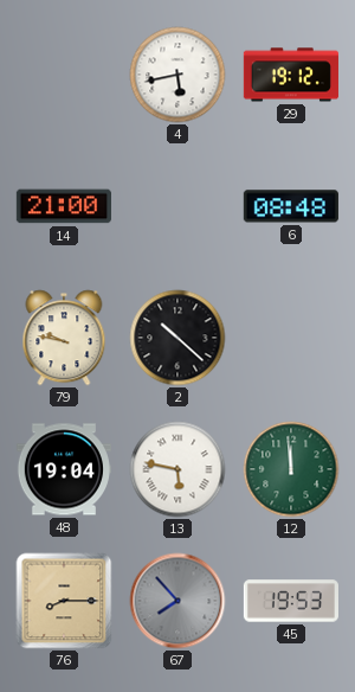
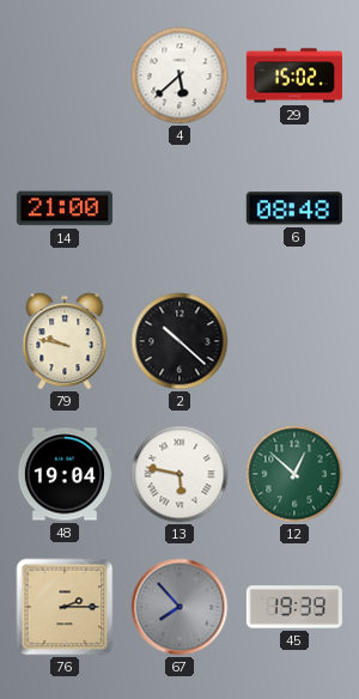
4: 5:43 -> 5:38 (180, 75)
29: 19:12 -> 15:02 (294, 75)
12: 11:59 -> 12:52 (294, 474)
76: 8:15 -> 2:15 (65, 607)
45: 19:53 -> 19:39 (294, 607)
